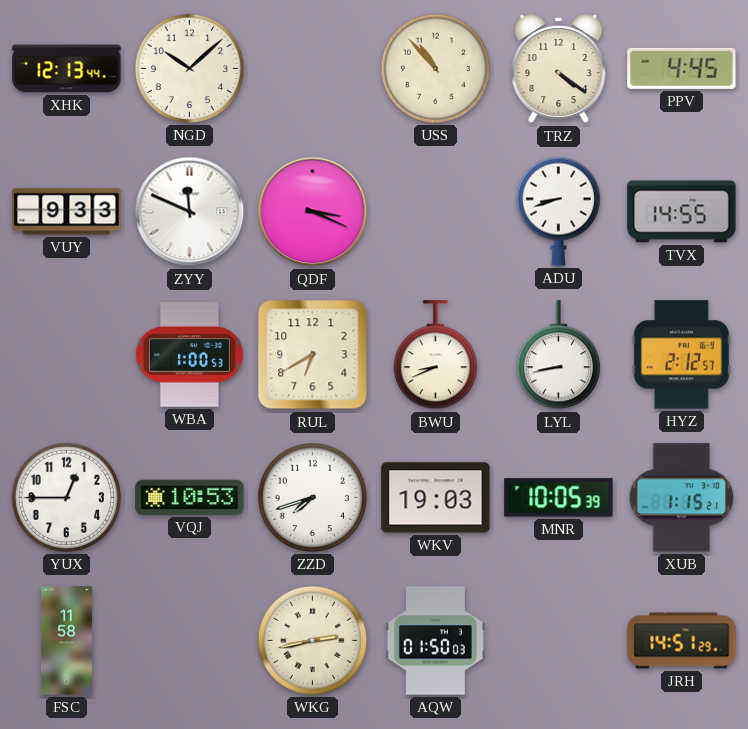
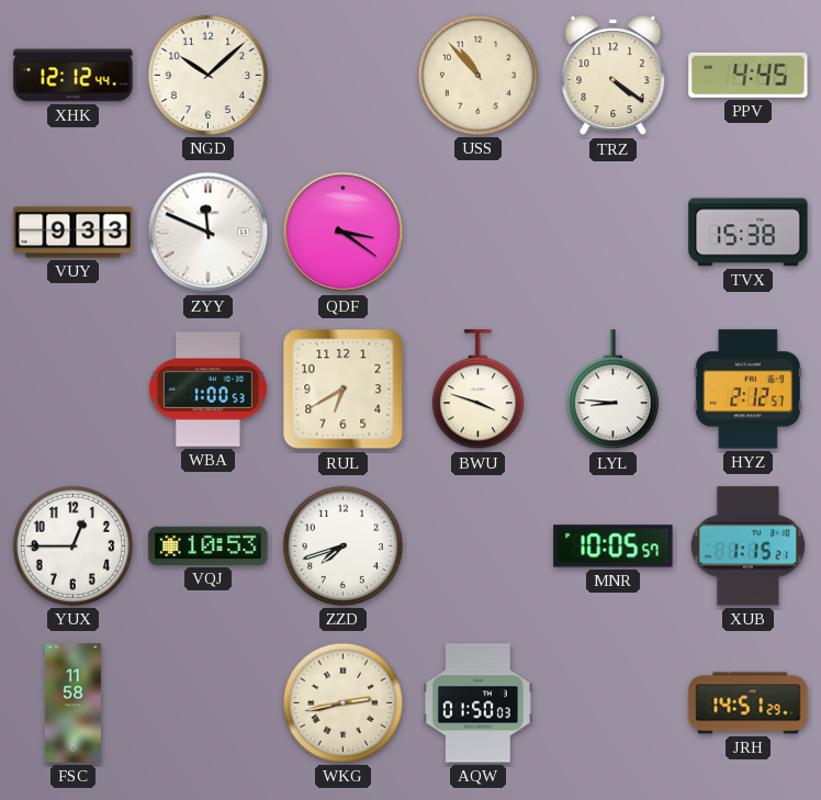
XHK: 12:13 -> 12:12 (74, 76)
QDF: 3:19 -> 3:21 (344, 233)
ADU: 8:42 -> none (558, 211)
TVX: 14:55 -> 15:38 (749, 233)
BWU: 8:41 -> 3:48 (477, 390)
LYL: 8:43 -> 8:46 (612, 390)
WKV: 19:03 -> none (436, 498)
MNR: 10:05:39 -> 10:05:57 (614, 547)
